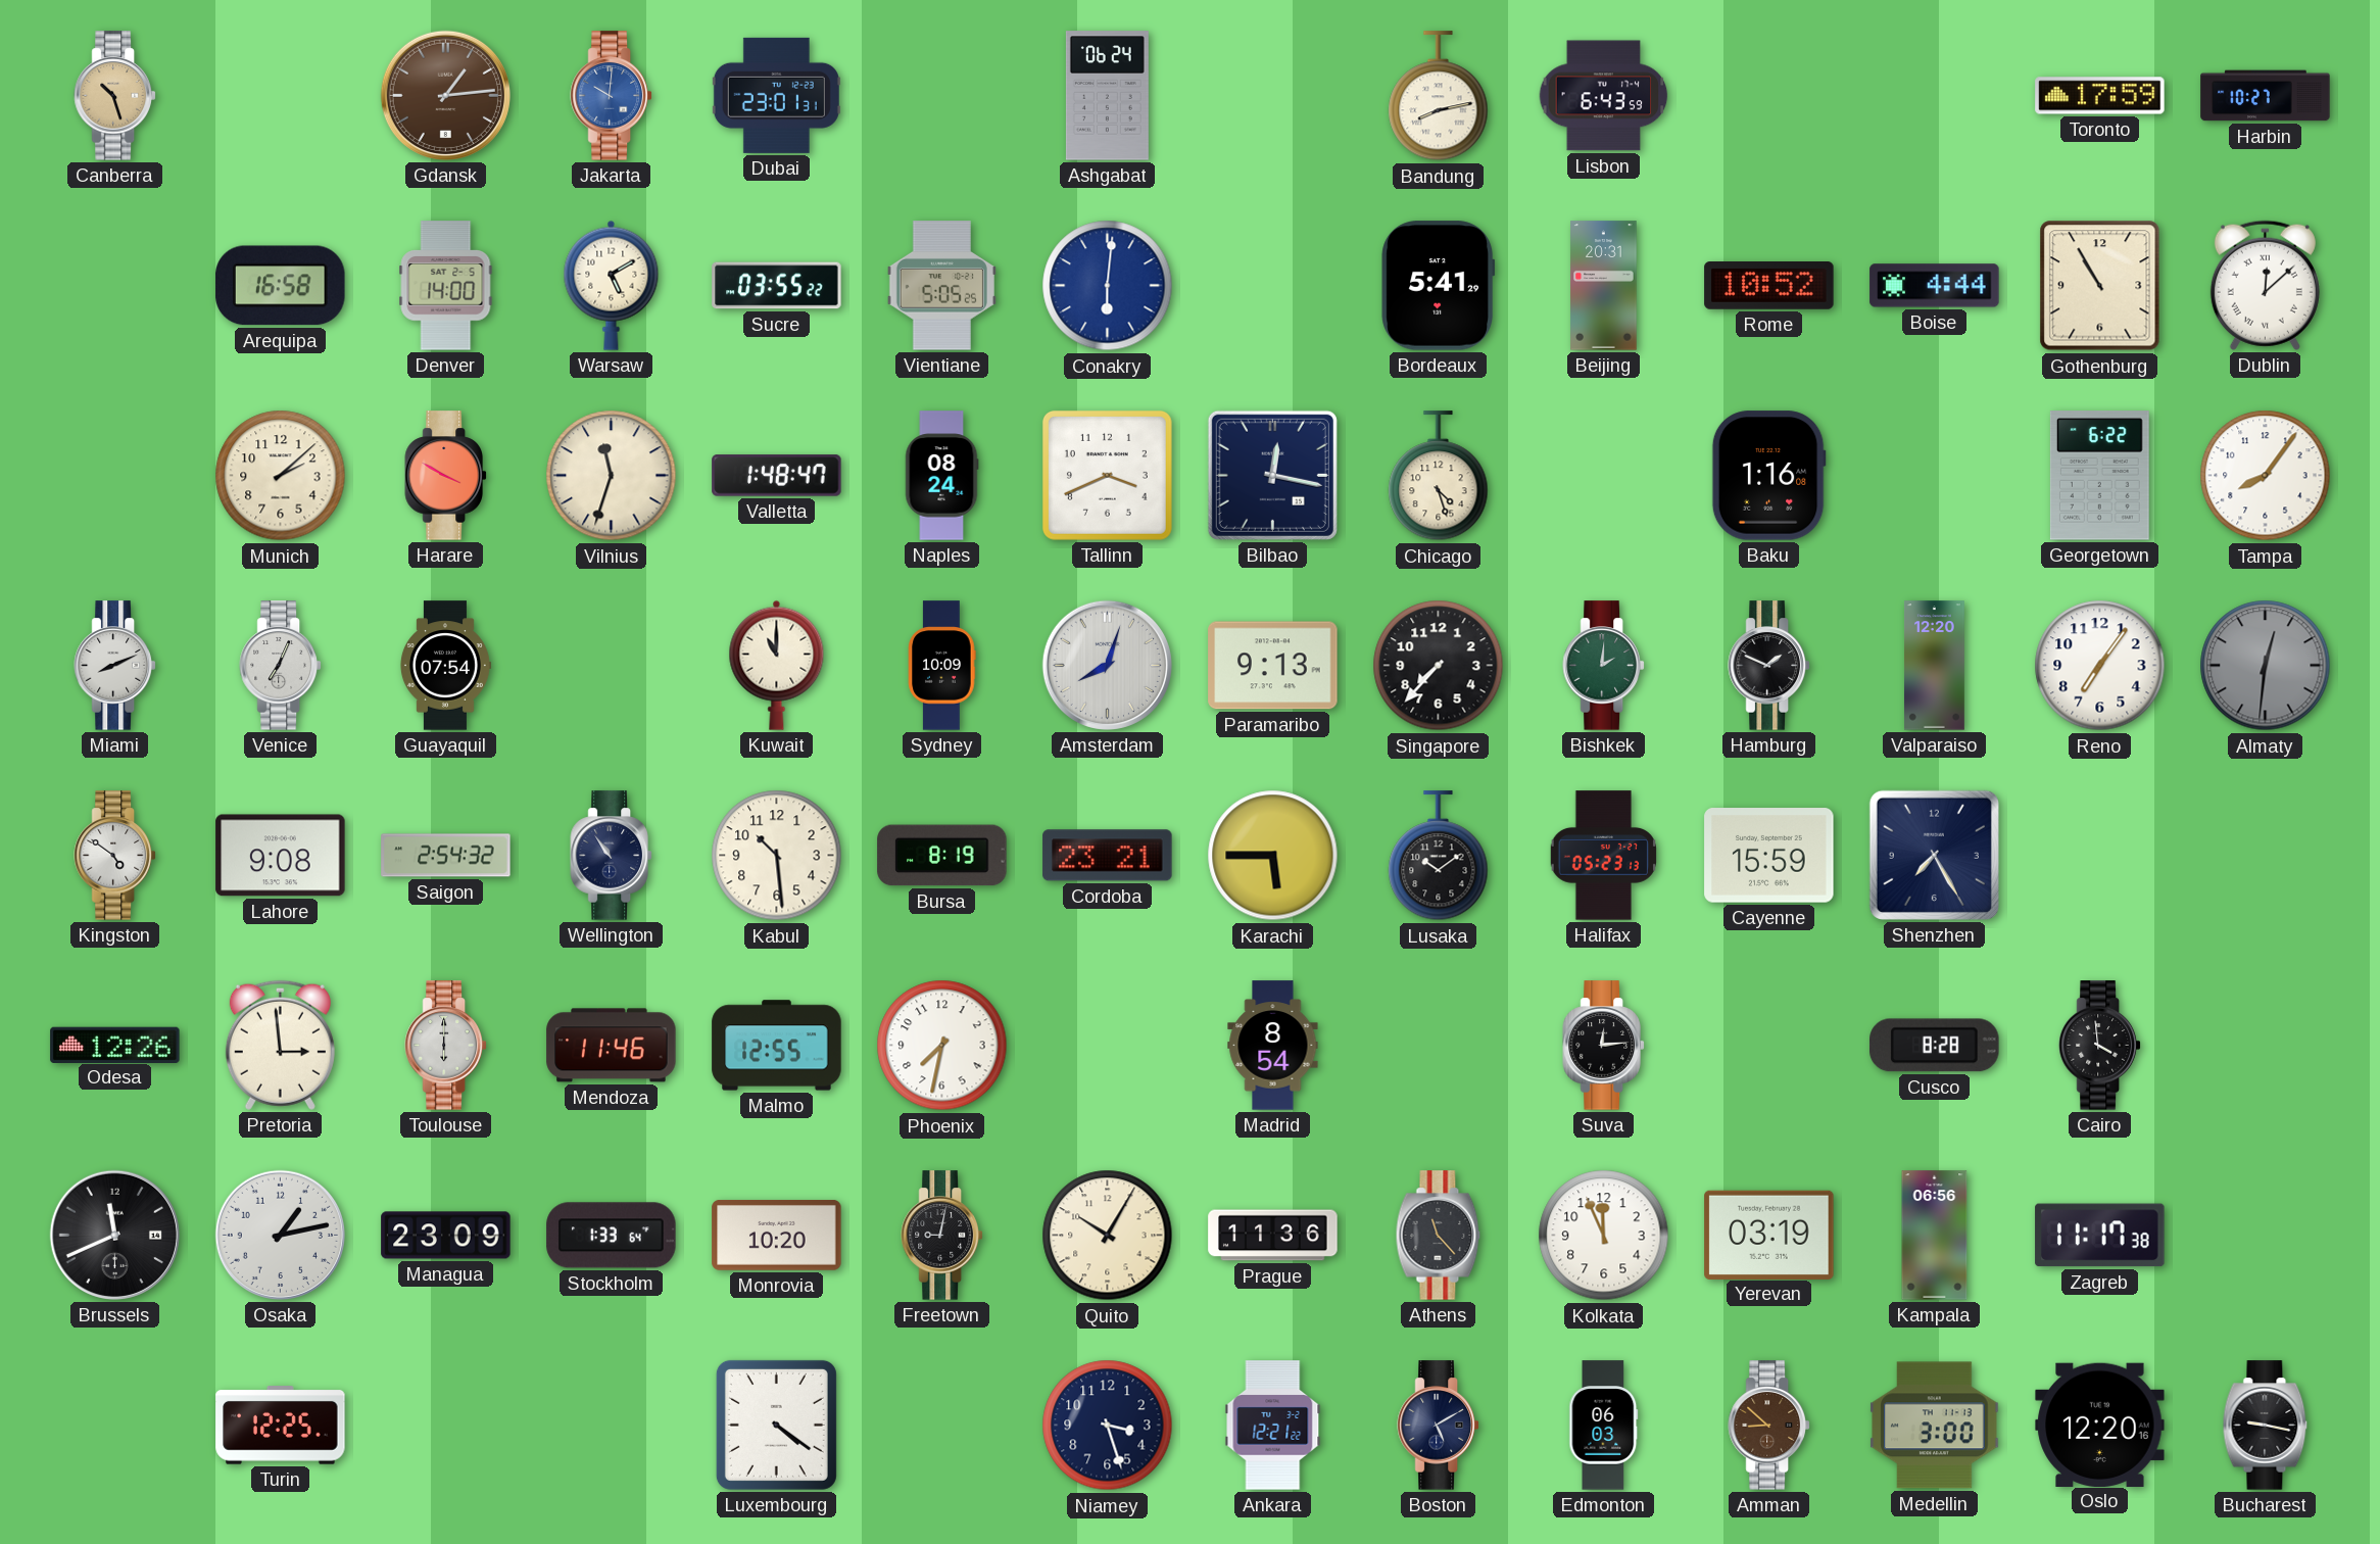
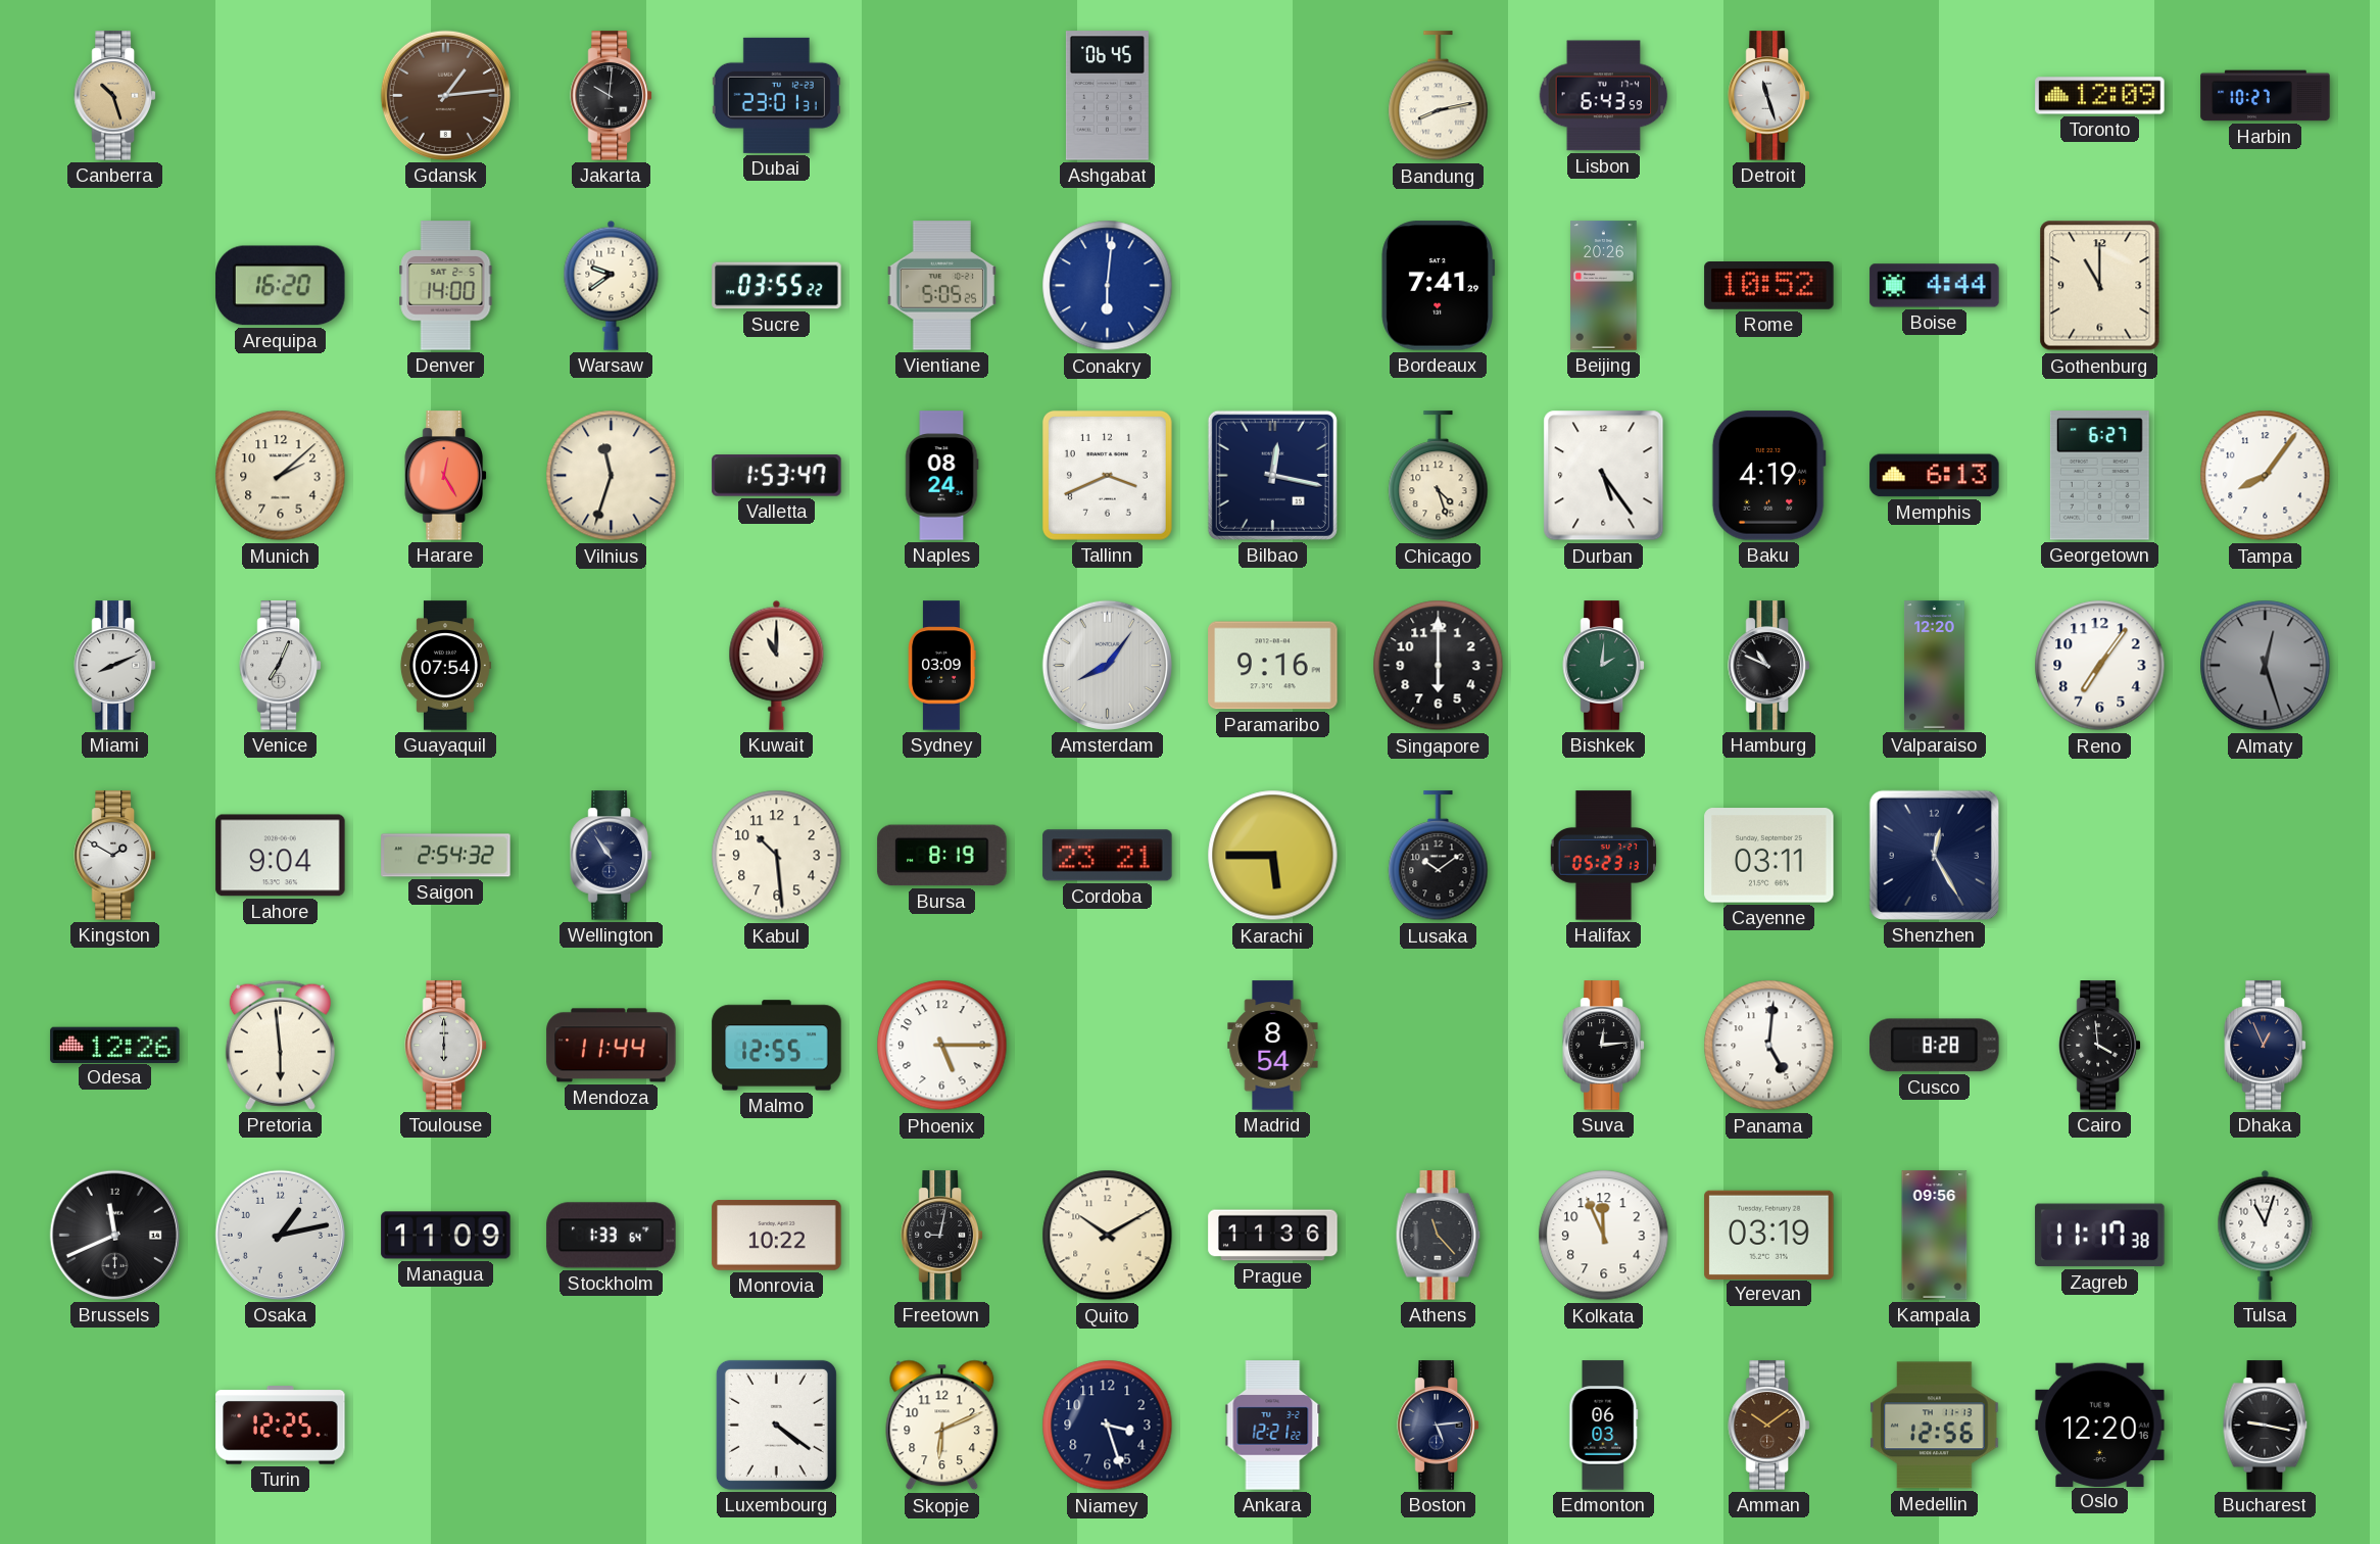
Jakarta dial: blue -> black (612, 96)
Ashgabat: 06:24 -> 06:45 (1107, 96)
Detroit: none -> 11:27 (1769, 96)
Toronto: 17:59 -> 12:09 (2100, 96)
Arequipa: 16:58 -> 16:20 (281, 286)
Warsaw: 5:10 -> 9:39 (612, 285)
Bordeaux: 5:41 -> 7:41 (1439, 286)
Beijing: 20:31 -> 20:26 (1604, 286)
Gothenburg: 10:55 -> 11:00 (2100, 286)
Dublin: 12:08 -> none (2265, 285)
Harare: 3:50 -> 12:25 (446, 476)
Valletta: 1:48 -> 1:53 (777, 476)
Durban: none -> 5:24 (1604, 476)
Baku: 1:16 -> 4:19 (1768, 476)
Memphis: none -> 6:13 (1935, 476)
Georgetown: 6:22 -> 6:27 (2099, 476)
Sydney: 10:09 -> 03:09 (942, 666)
Amsterdam: 8:03 -> 8:06 (1107, 665)
Paramaribo: 9:13 -> 9:16 (1273, 666)
Singapore: 7:37 -> 6:00 (1439, 666)
Hamburg: 1:49 -> 10:49 (1769, 666)
Almaty: 12:31 -> 12:27 (2266, 666)
Kingston: 4:51 -> 1:50 (115, 856)
Lahore: 9:08 -> 9:04 (281, 856)
Cayenne: 15:59 -> 03:11 (1769, 856)
Shenzhen: 7:25 -> 12:25 (1934, 855)
Pretoria: 2:59 -> 5:59 (280, 1045)
Mendoza: 11:46 -> 11:44 (612, 1046)
Phoenix: 7:32 -> 5:15 (942, 1046)
Panama: none -> 5:01 (1769, 1046)
Dhaka: none -> 12:56 (2266, 1046)
Managua: 23:09 -> 11:09 (446, 1236)
Monrovia: 10:20 -> 10:22 (777, 1236)
Quito: 10:05 -> 10:10 (1108, 1236)
Kampala: 06:56 -> 09:56 (1935, 1236)
Tulsa: none -> 11:03 (2266, 1235)
Skopje: none -> 6:11 (942, 1426)
Boston: 5:10 -> 5:14 (1439, 1426)
Amman: 8:52 -> 10:09 (1769, 1426)
Medellin: 3:00 -> 12:56 (1935, 1426)
